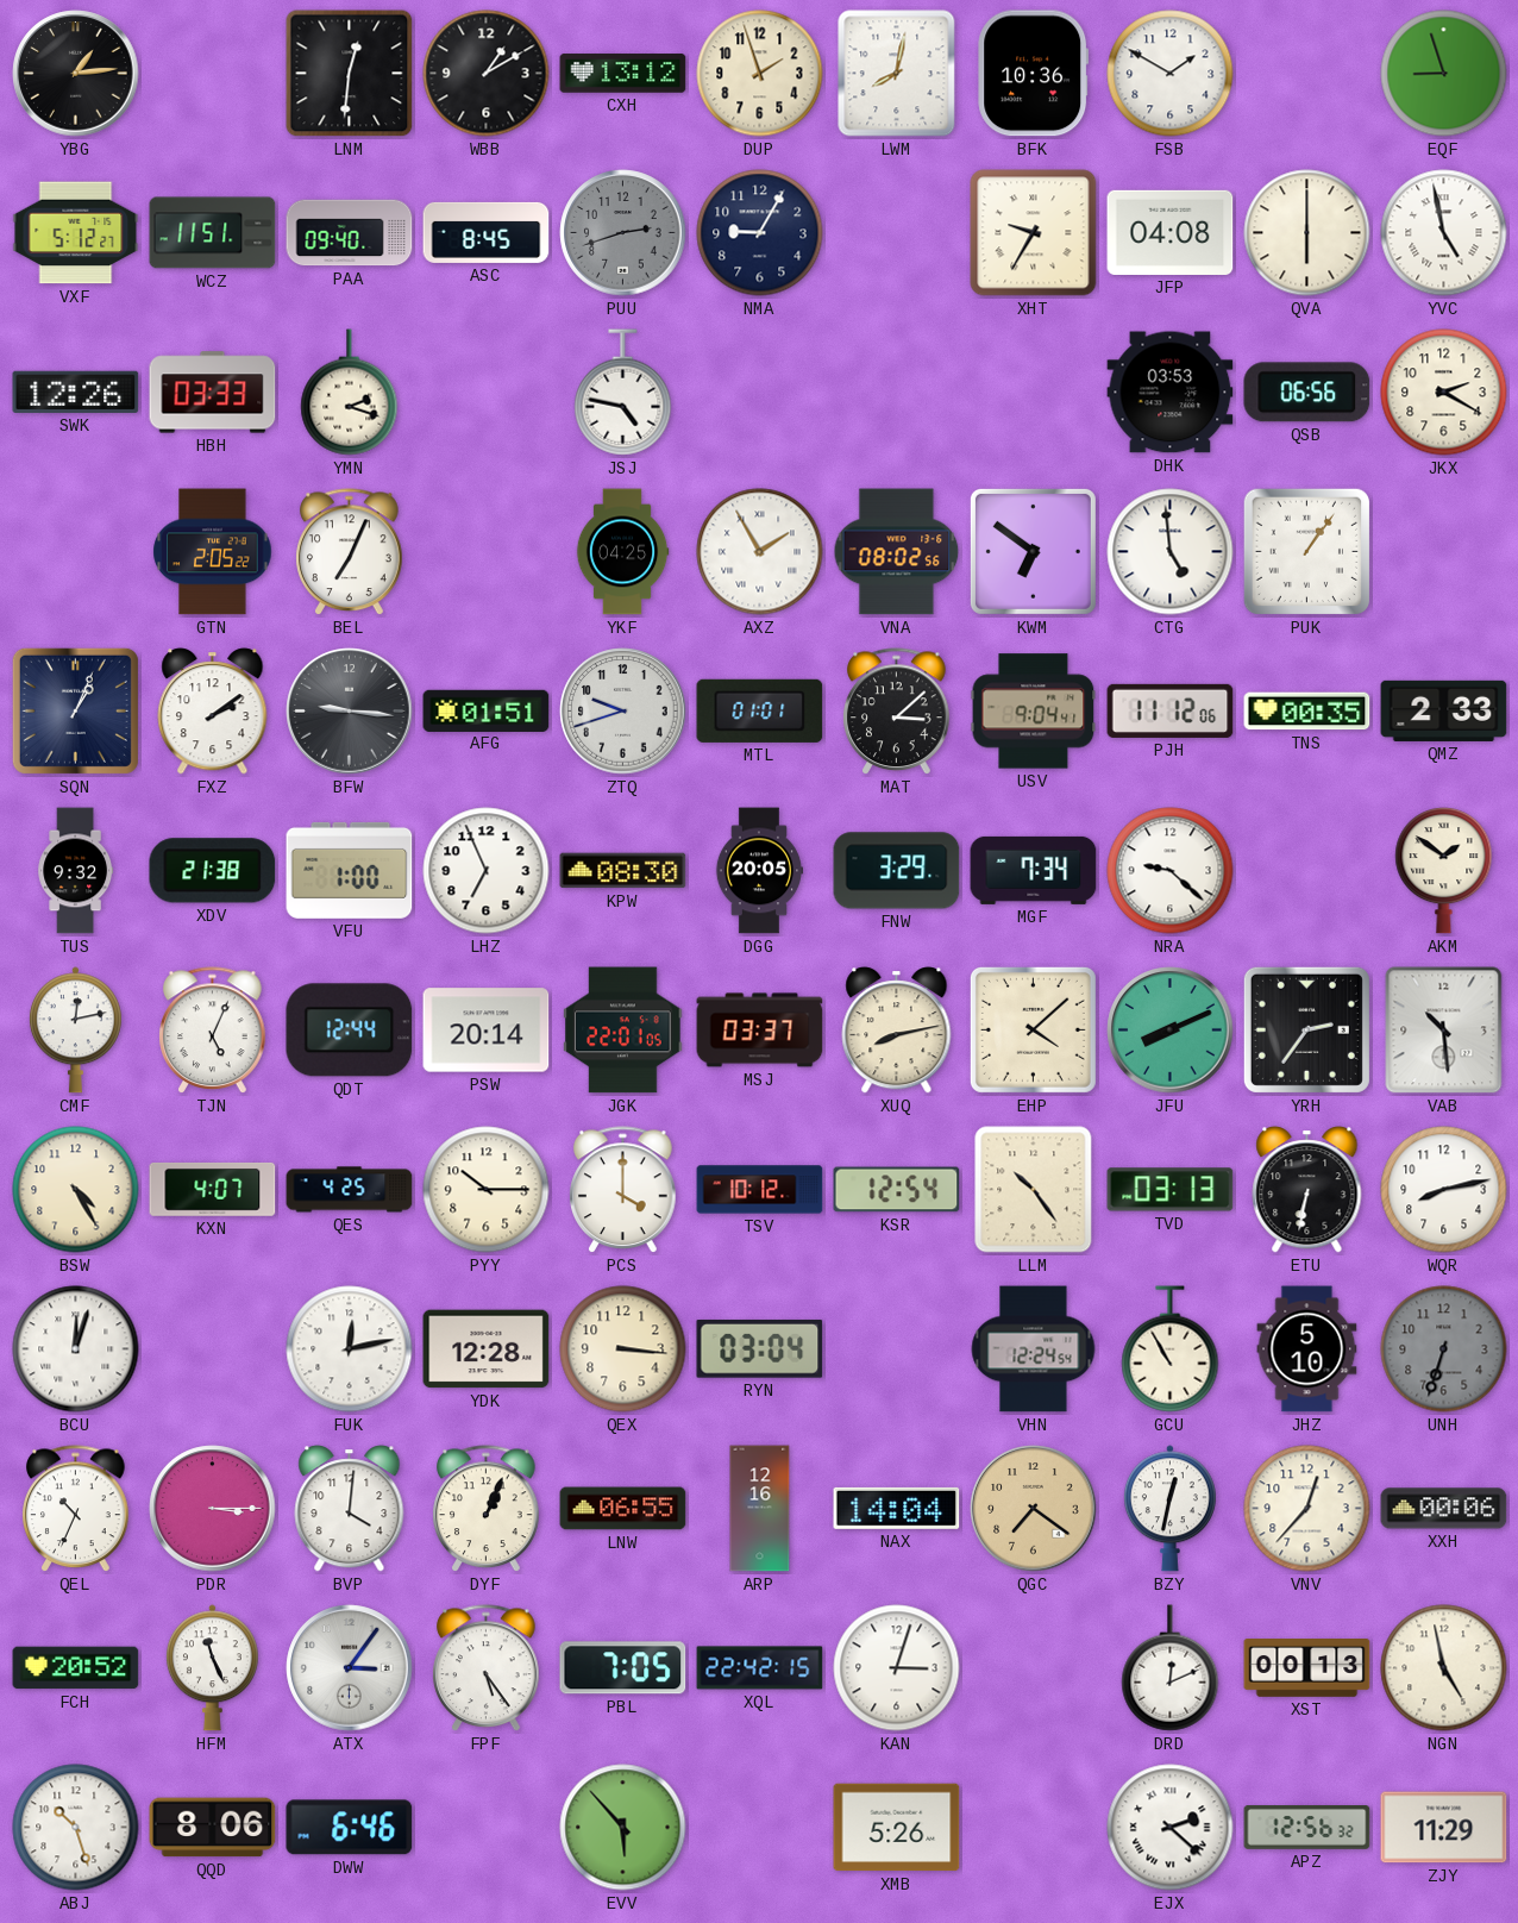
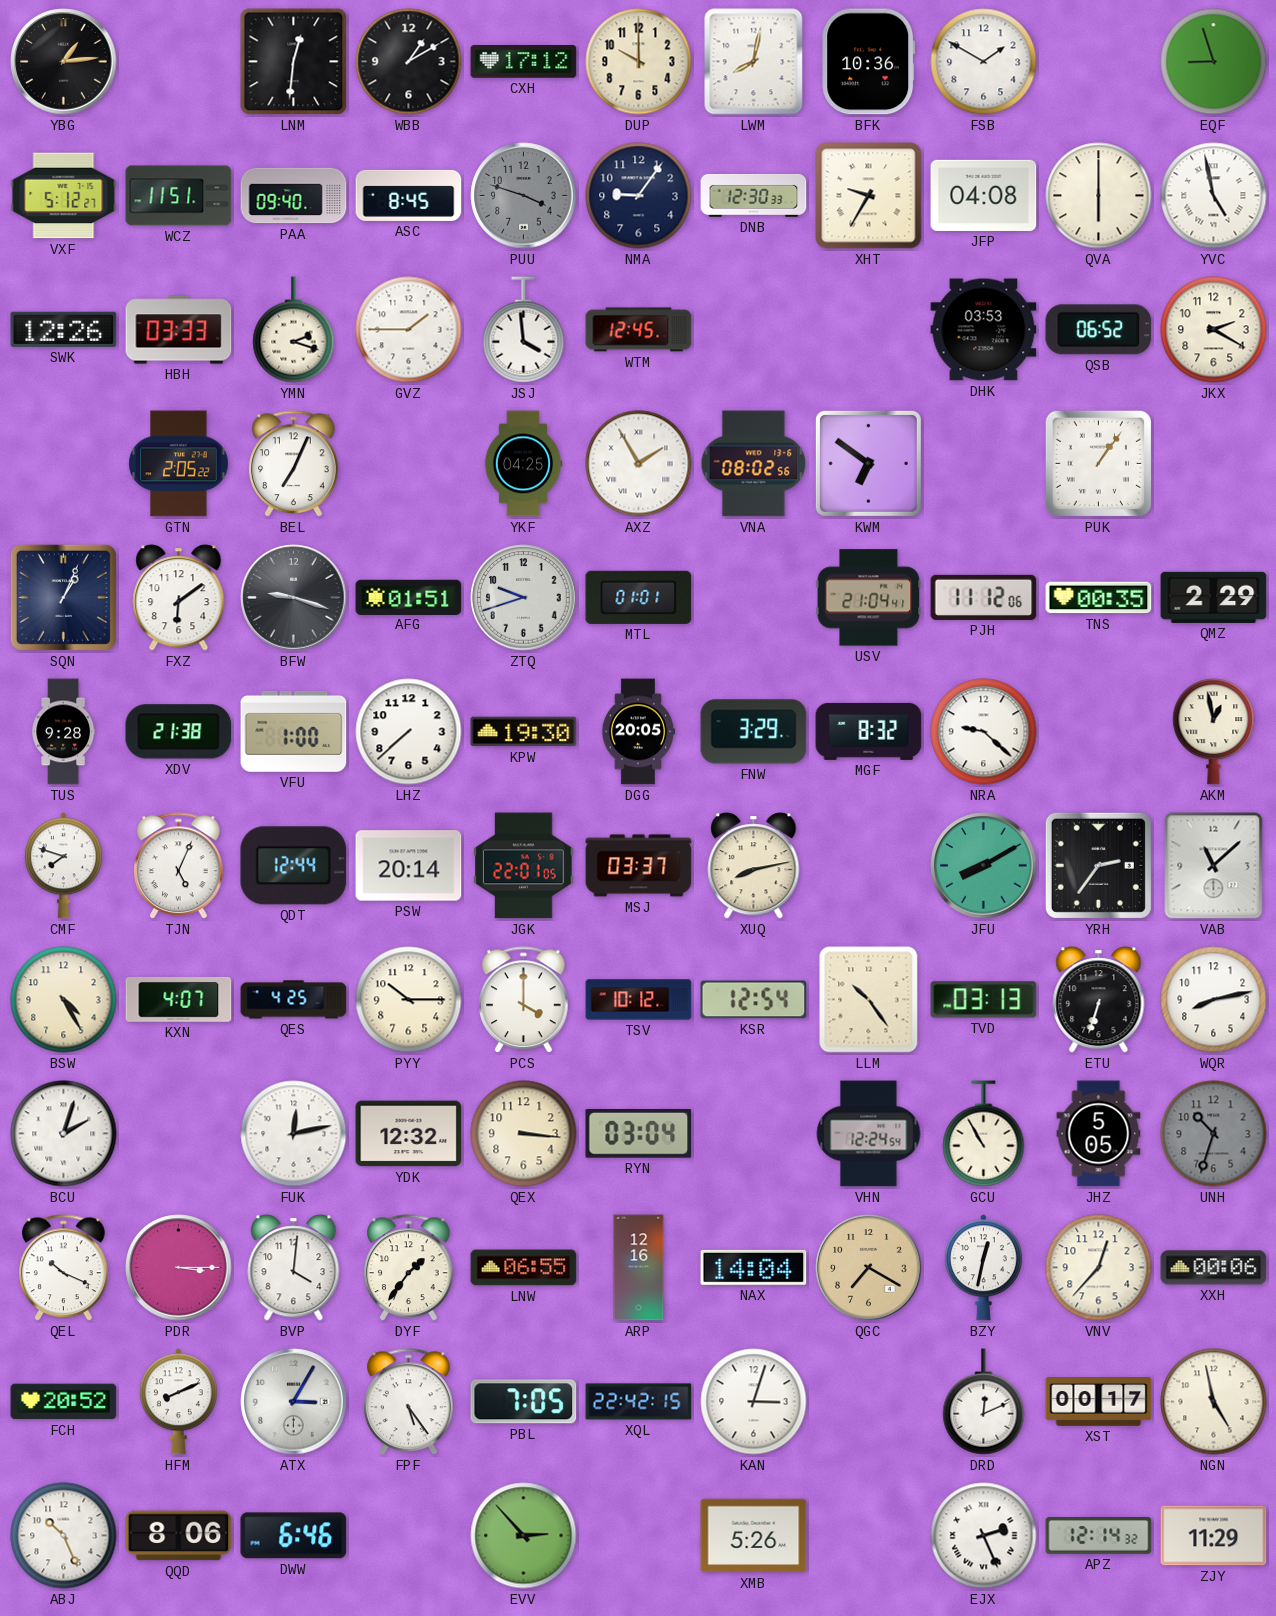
CXH: 13:12 -> 17:12 (524, 62)
DUP: 1:57 -> 10:00 (639, 62)
PUU: 2:42 -> 3:48 (524, 196)
NMA: 9:05 -> 9:06 (639, 196)
DNB: none -> 12:30 (754, 195)
GVZ: none -> 1:45 (409, 330)
JSJ: 4:47 -> 3:59 (524, 330)
WTM: none -> 12:45 (639, 330)
QSB: 06:56 -> 06:52 (1099, 330)
CTG: 4:59 -> none (1171, 552)
FXZ: 2:09 -> 6:09 (179, 598)
BFW: 9:16 -> 9:18 (294, 598)
MAT: 3:08 -> none (897, 712)
USV: 9:04 -> 21:04 (869, 598)
QMZ: 2:33 -> 2:29 (1214, 597)
TUS: 9:32 -> 9:28 (64, 732)
LHZ: 6:56 -> 7:38 (409, 732)
KPW: 08:30 -> 19:30 (524, 732)
MGF: 7:34 -> 8:32 (869, 731)
AKM: 1:51 -> 12:58 (1214, 732)
CMF: 12:13 -> 7:48 (63, 866)
EHP: 4:08 -> none (1033, 1029)
JFU: 8:11 -> 8:10 (984, 866)
VAB: 10:29 -> 11:08 (1214, 866)
ETU: 6:32 -> 6:33 (1099, 1000)
BCU: 12:03 -> 2:03 (64, 1134)
YDK: 12:28 -> 12:32 (409, 1134)
JHZ: 5:10 -> 5:05 (1099, 1134)
UNH: 6:33 -> 10:33 (1214, 1134)
QEL: 10:34 -> 10:19 (64, 1268)
DYF: 1:04 -> 1:36 (409, 1268)
QGC: 7:21 -> 7:20 (869, 1268)
HFM: 11:26 -> 8:11 (178, 1402)
ATX: 3:06 -> 3:05 (294, 1402)
XST: 00:13 -> 00:17 (1099, 1402)
ABJ: 10:27 -> 10:26 (64, 1536)
EVV: 5:53 -> 2:53 (524, 1536)
EJX: 2:22 -> 2:26 (984, 1536)
APZ: 12:56 -> 12:14 (1099, 1536)
